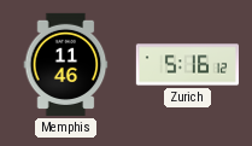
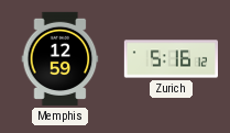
Memphis: 11:46 -> 12:59 (61, 58)
